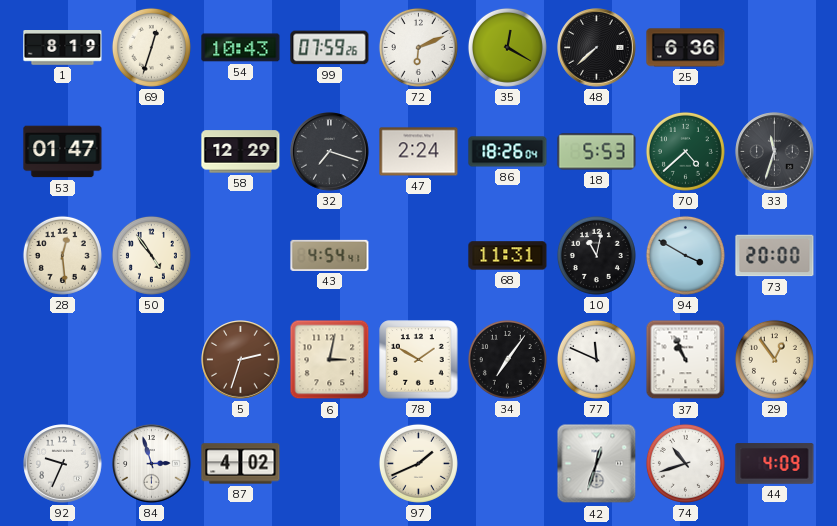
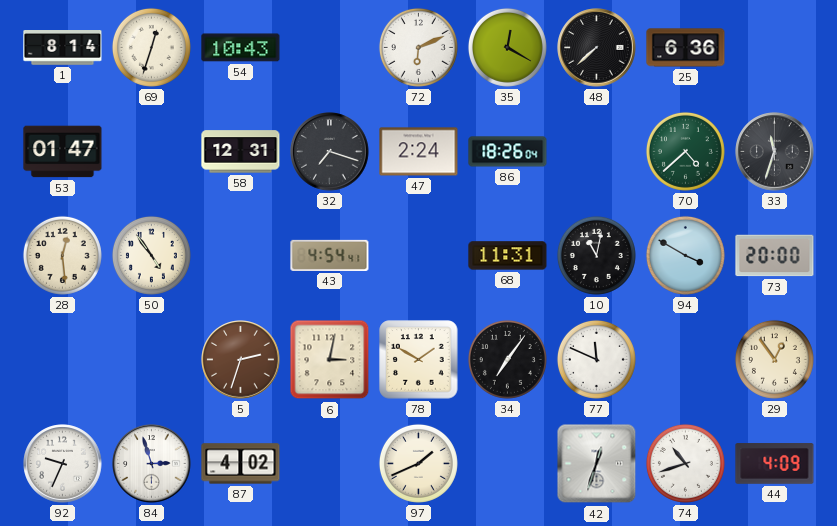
1: 8:19 -> 8:14 (63, 48)
99: 07:59 -> none (330, 48)
58: 12:29 -> 12:31 (241, 152)
18: 5:53 -> none (597, 152)
37: 10:56 -> none (686, 360)
